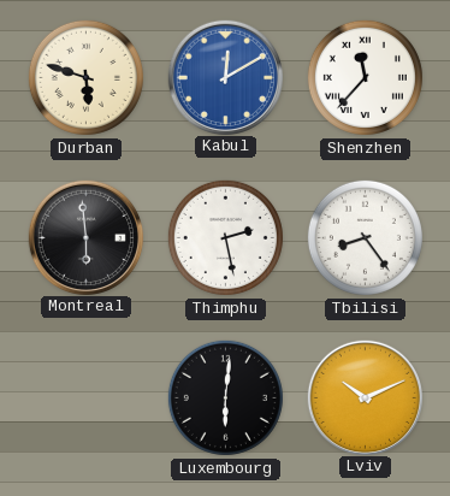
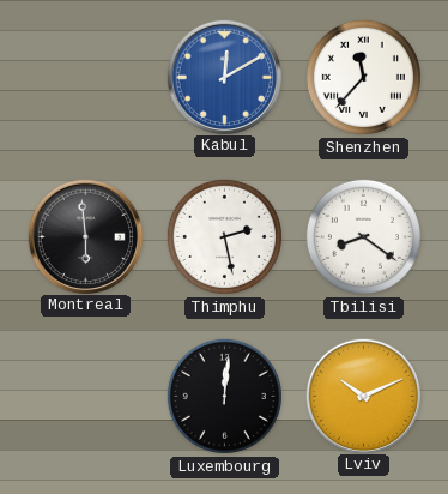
Durban: 5:48 -> none (85, 77)
Tbilisi: 8:24 -> 8:21 (363, 236)
Luxembourg: 6:01 -> 12:01 (224, 396)
